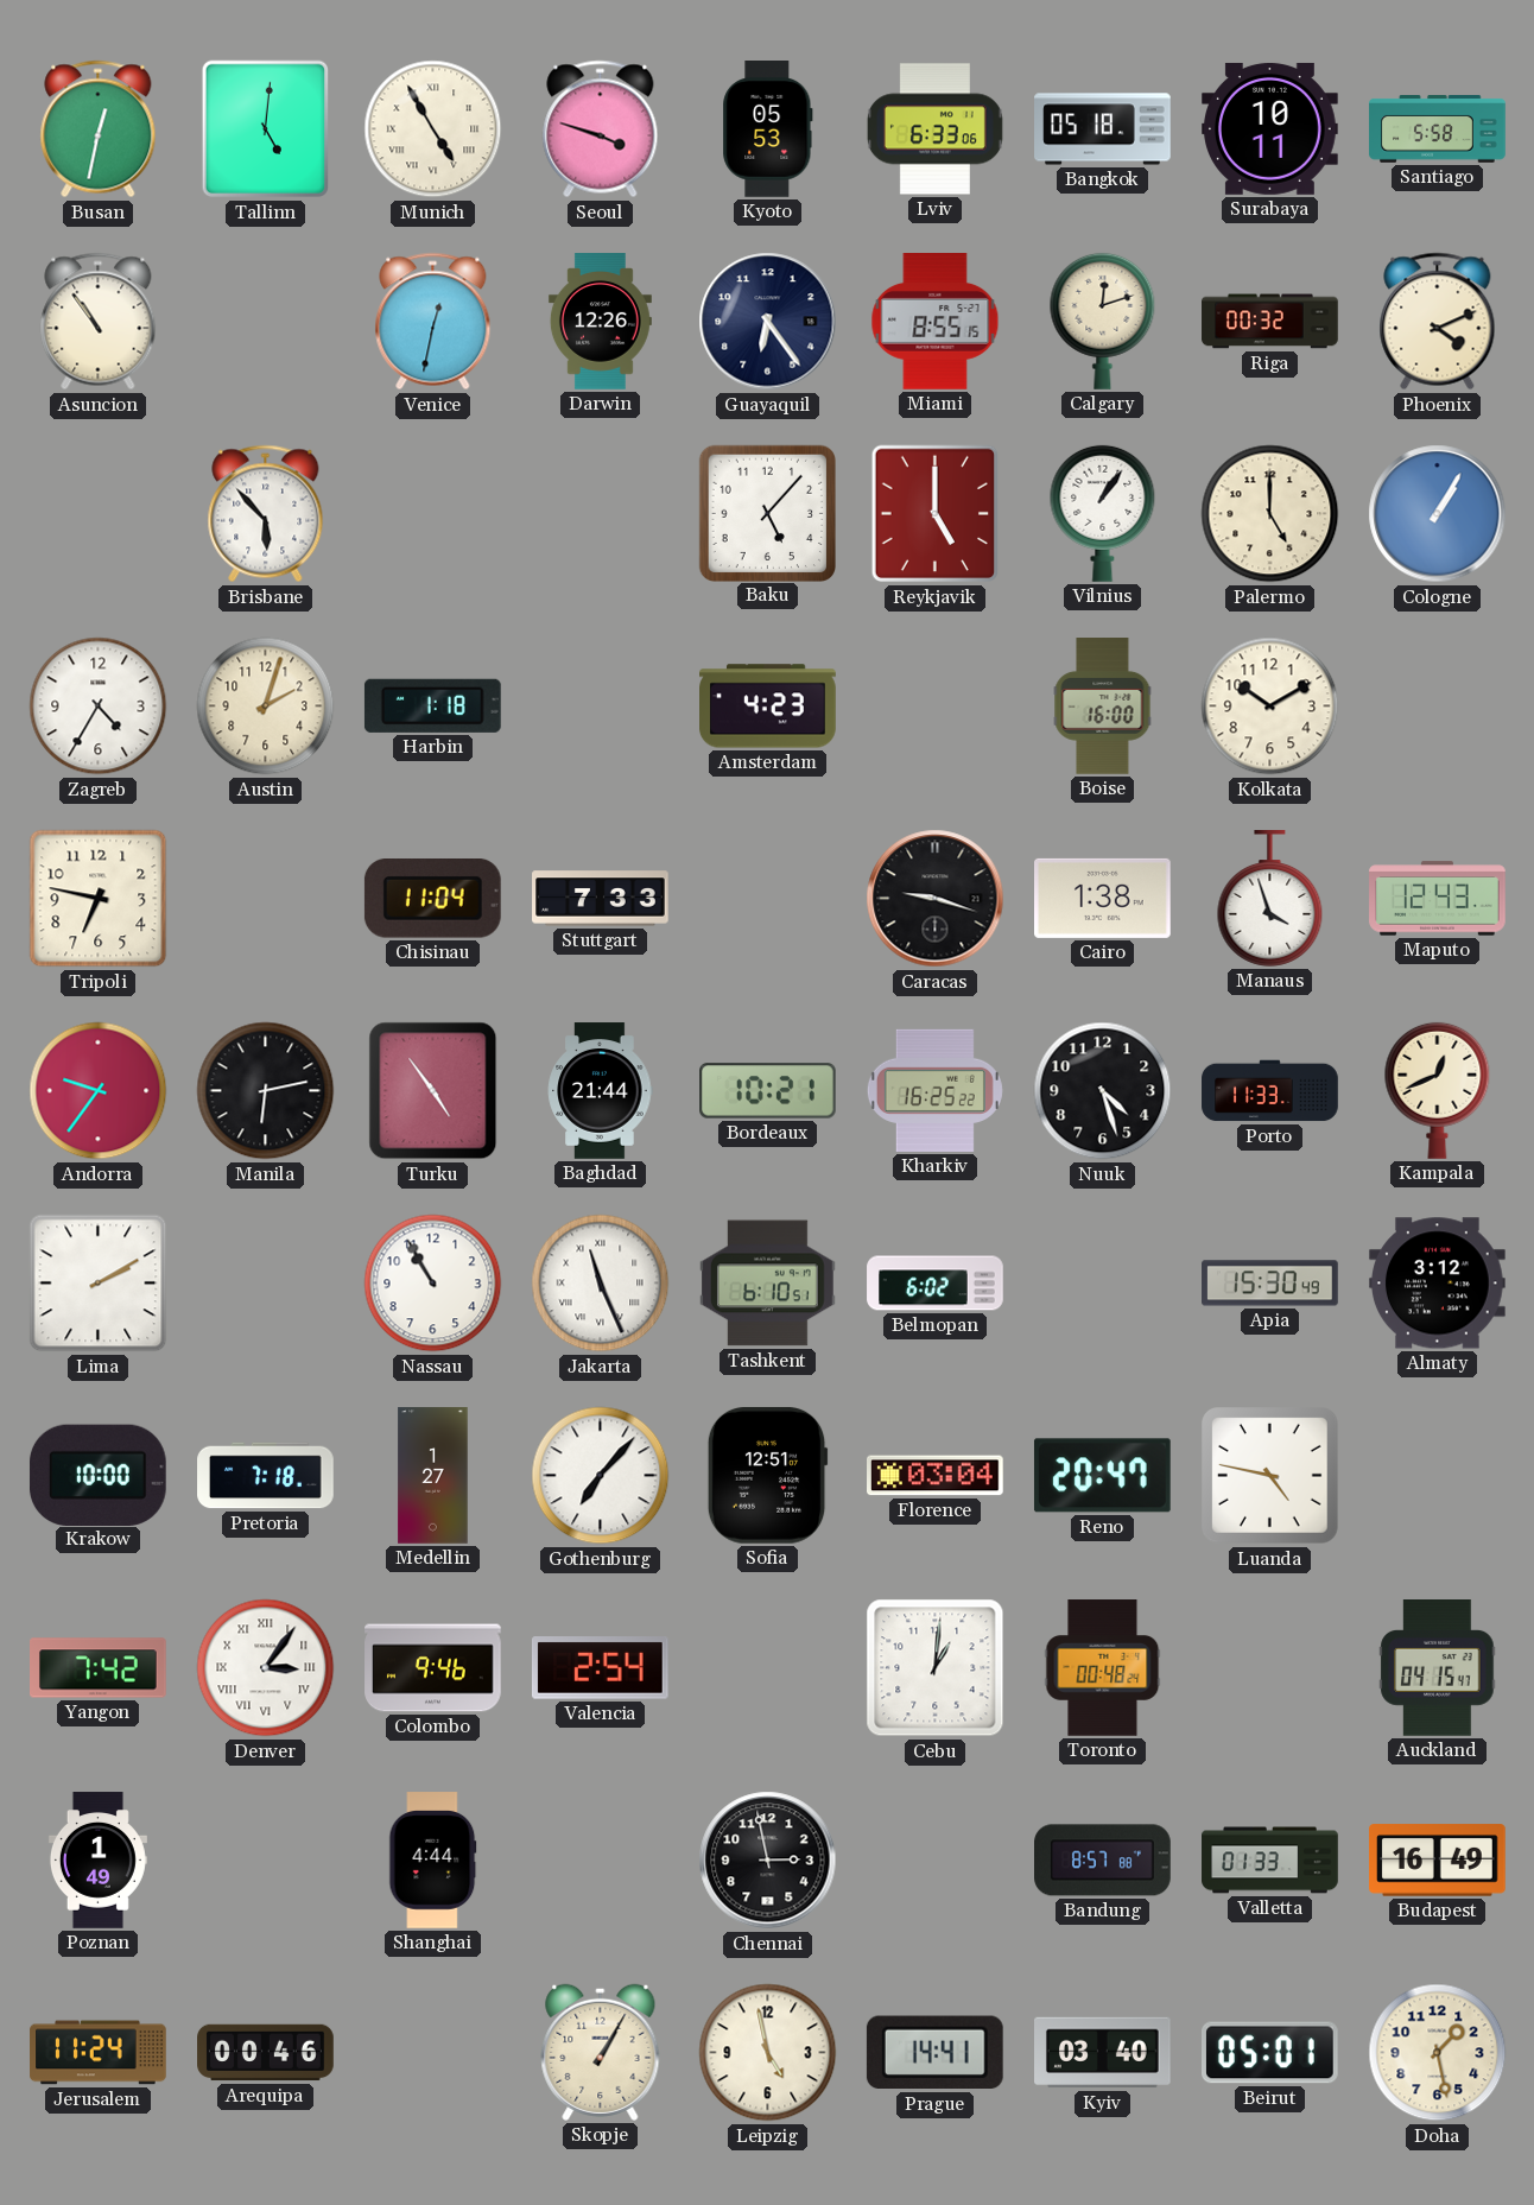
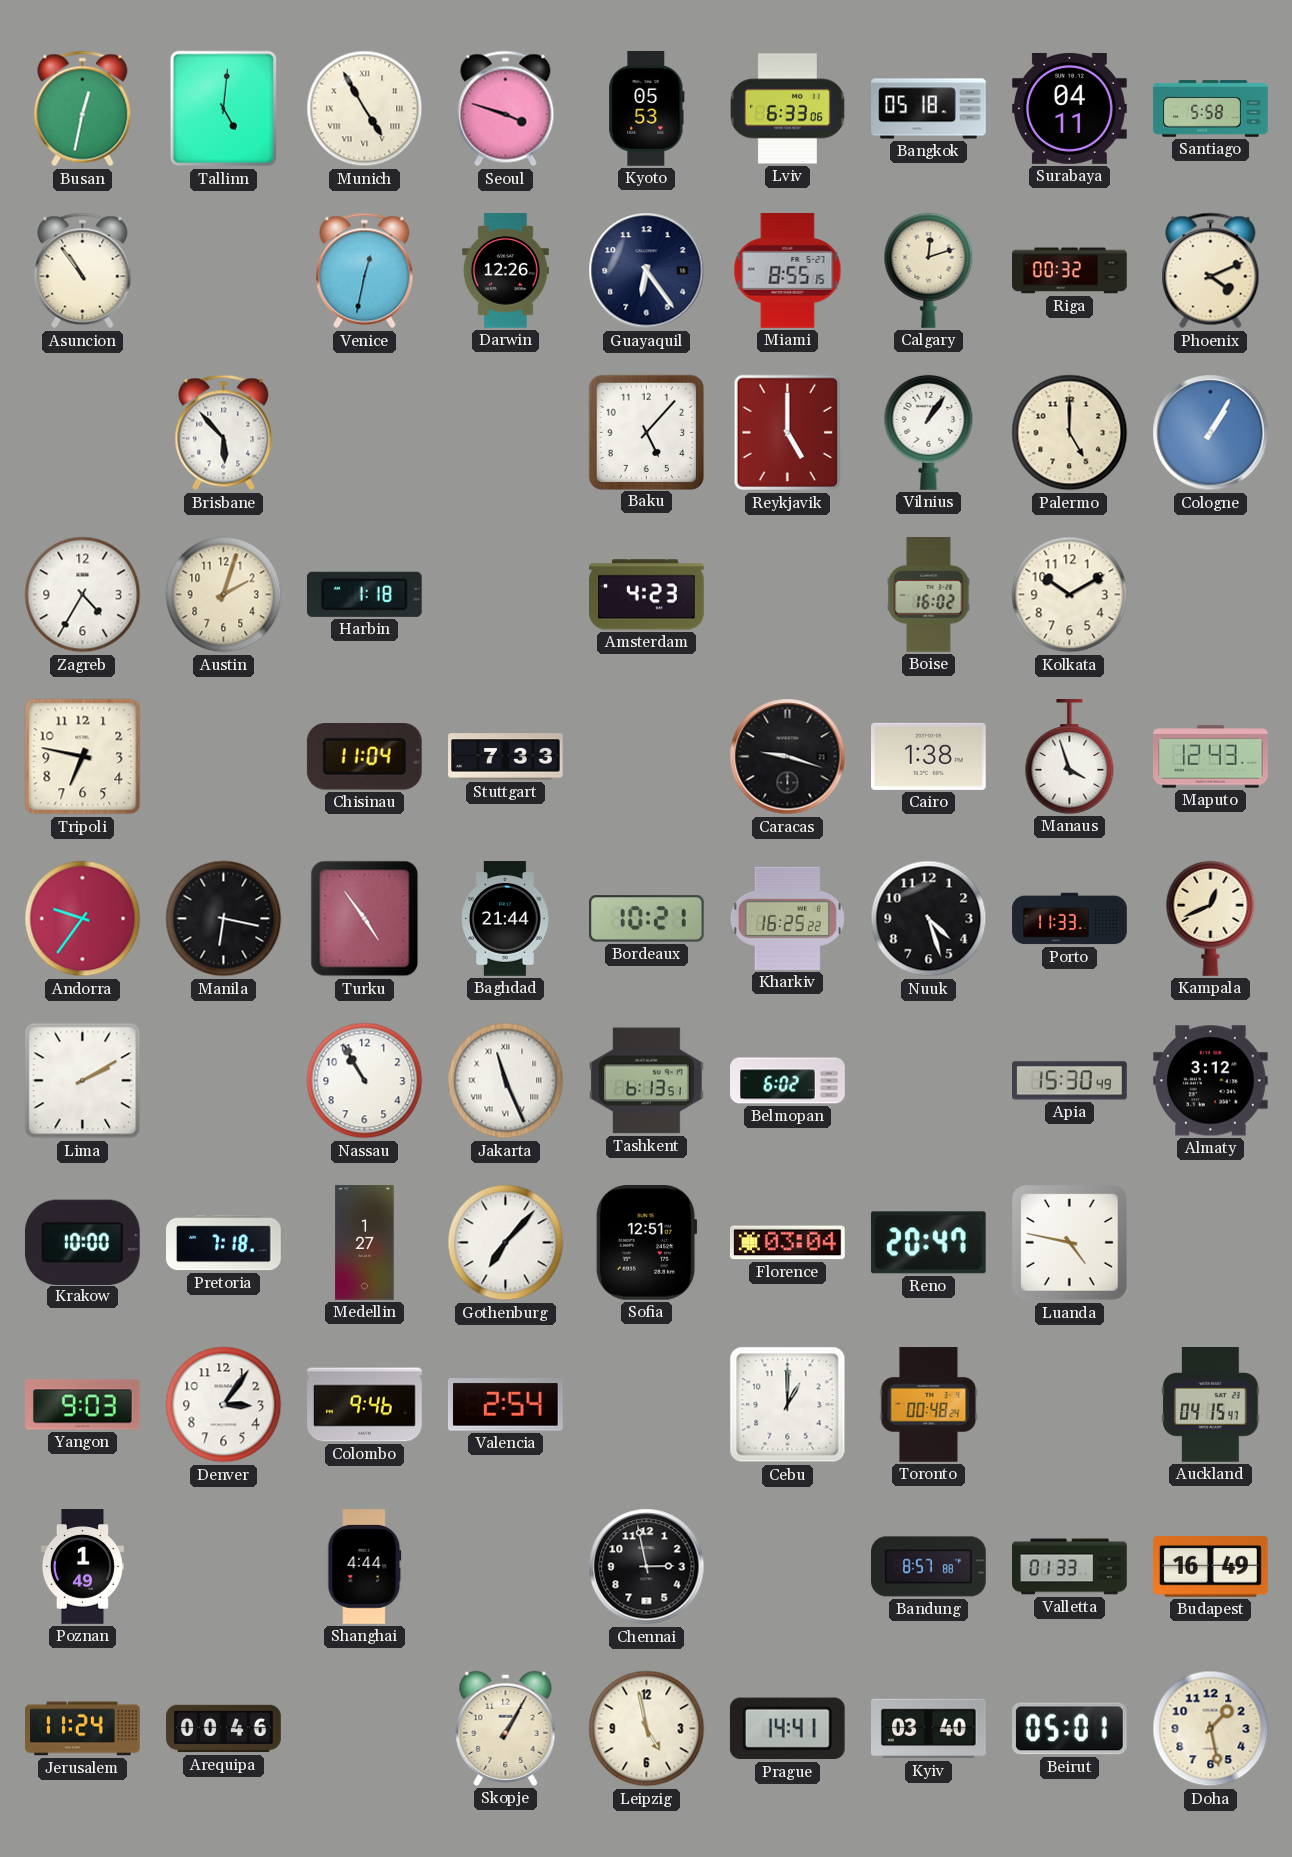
Surabaya: 10:11 -> 04:11 (1070, 108)
Boise: 16:00 -> 16:02 (929, 595)
Manila: 6:13 -> 6:17 (224, 919)
Tashkent: 6:10 -> 6:13 (647, 1081)
Yangon: 7:42 -> 9:03 (83, 1405)
Denver numerals: Roman -> Arabic (224, 1405)
Cebu: 1:01 -> 1:00 (788, 1405)
